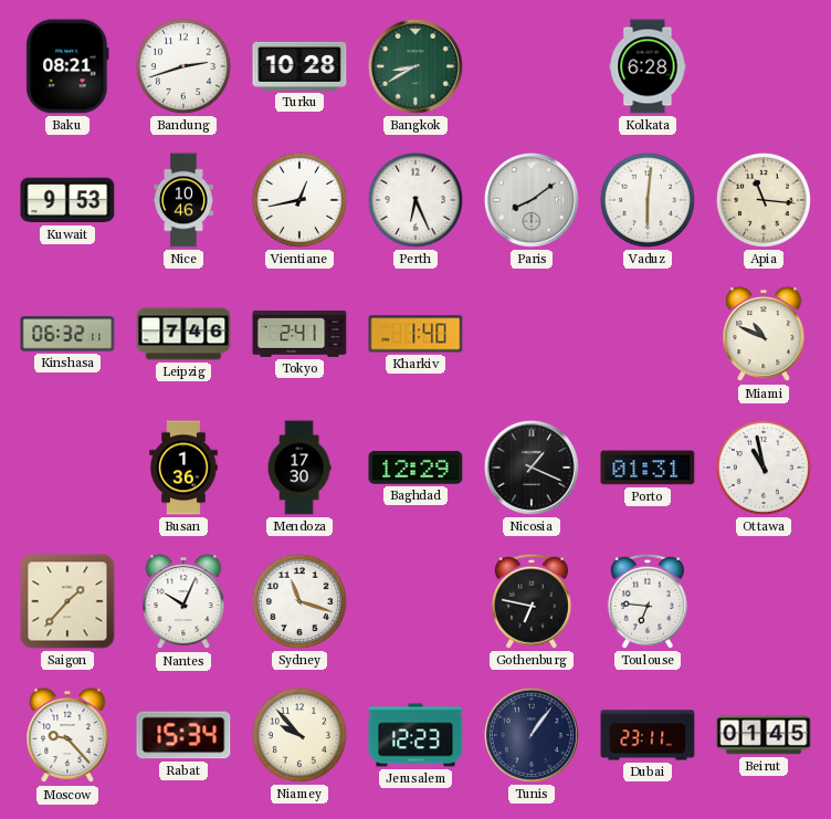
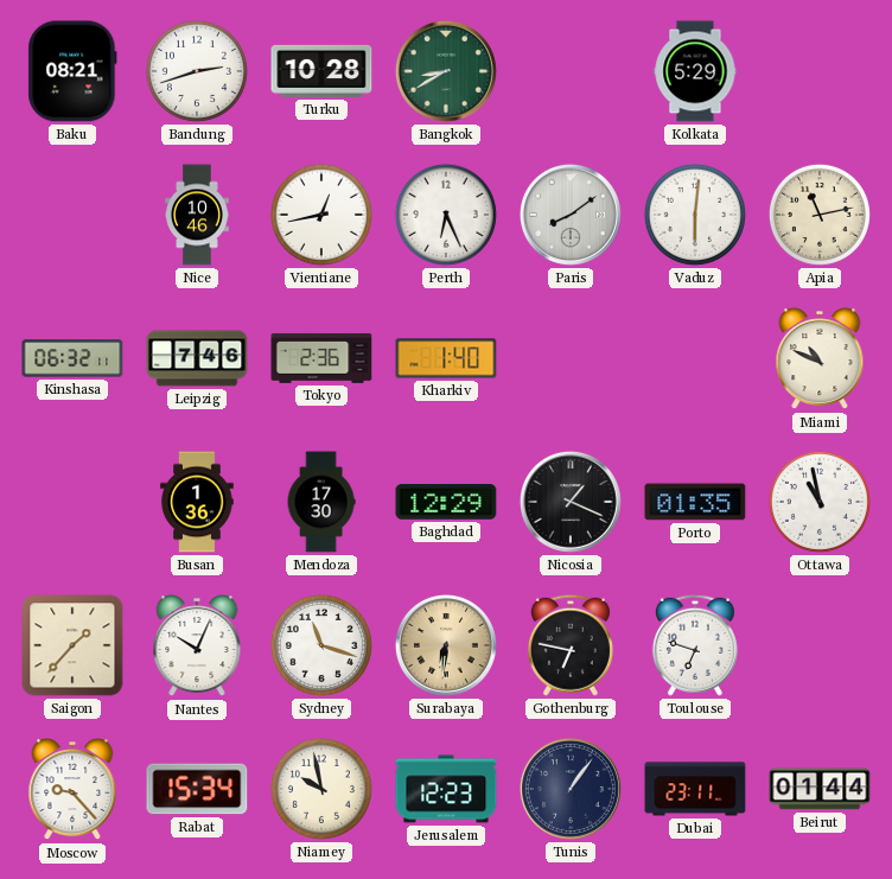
Kolkata: 6:28 -> 5:29 (695, 71)
Kuwait: 9:53 -> none (67, 200)
Apia: 11:16 -> 11:13 (820, 215)
Tokyo: 2:41 -> 2:36 (321, 358)
Porto: 01:31 -> 01:35 (695, 502)
Surabaya: none -> 6:31 (446, 645)
Toulouse: 6:46 -> 6:48 (695, 645)
Niamey: 9:53 -> 9:58 (321, 789)
Beirut: 01:45 -> 01:44 (820, 789)
